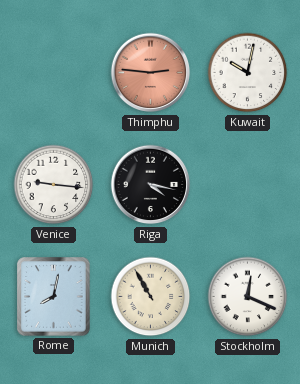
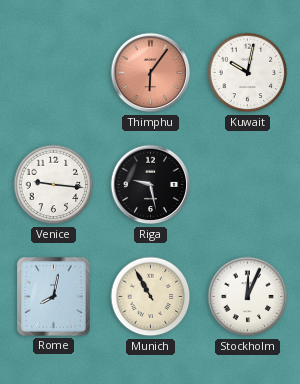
Thimphu: 2:46 -> 6:06 (151, 73)
Riga: 4:17 -> 9:28 (151, 185)
Stockholm: 12:19 -> 12:04 (248, 297)
